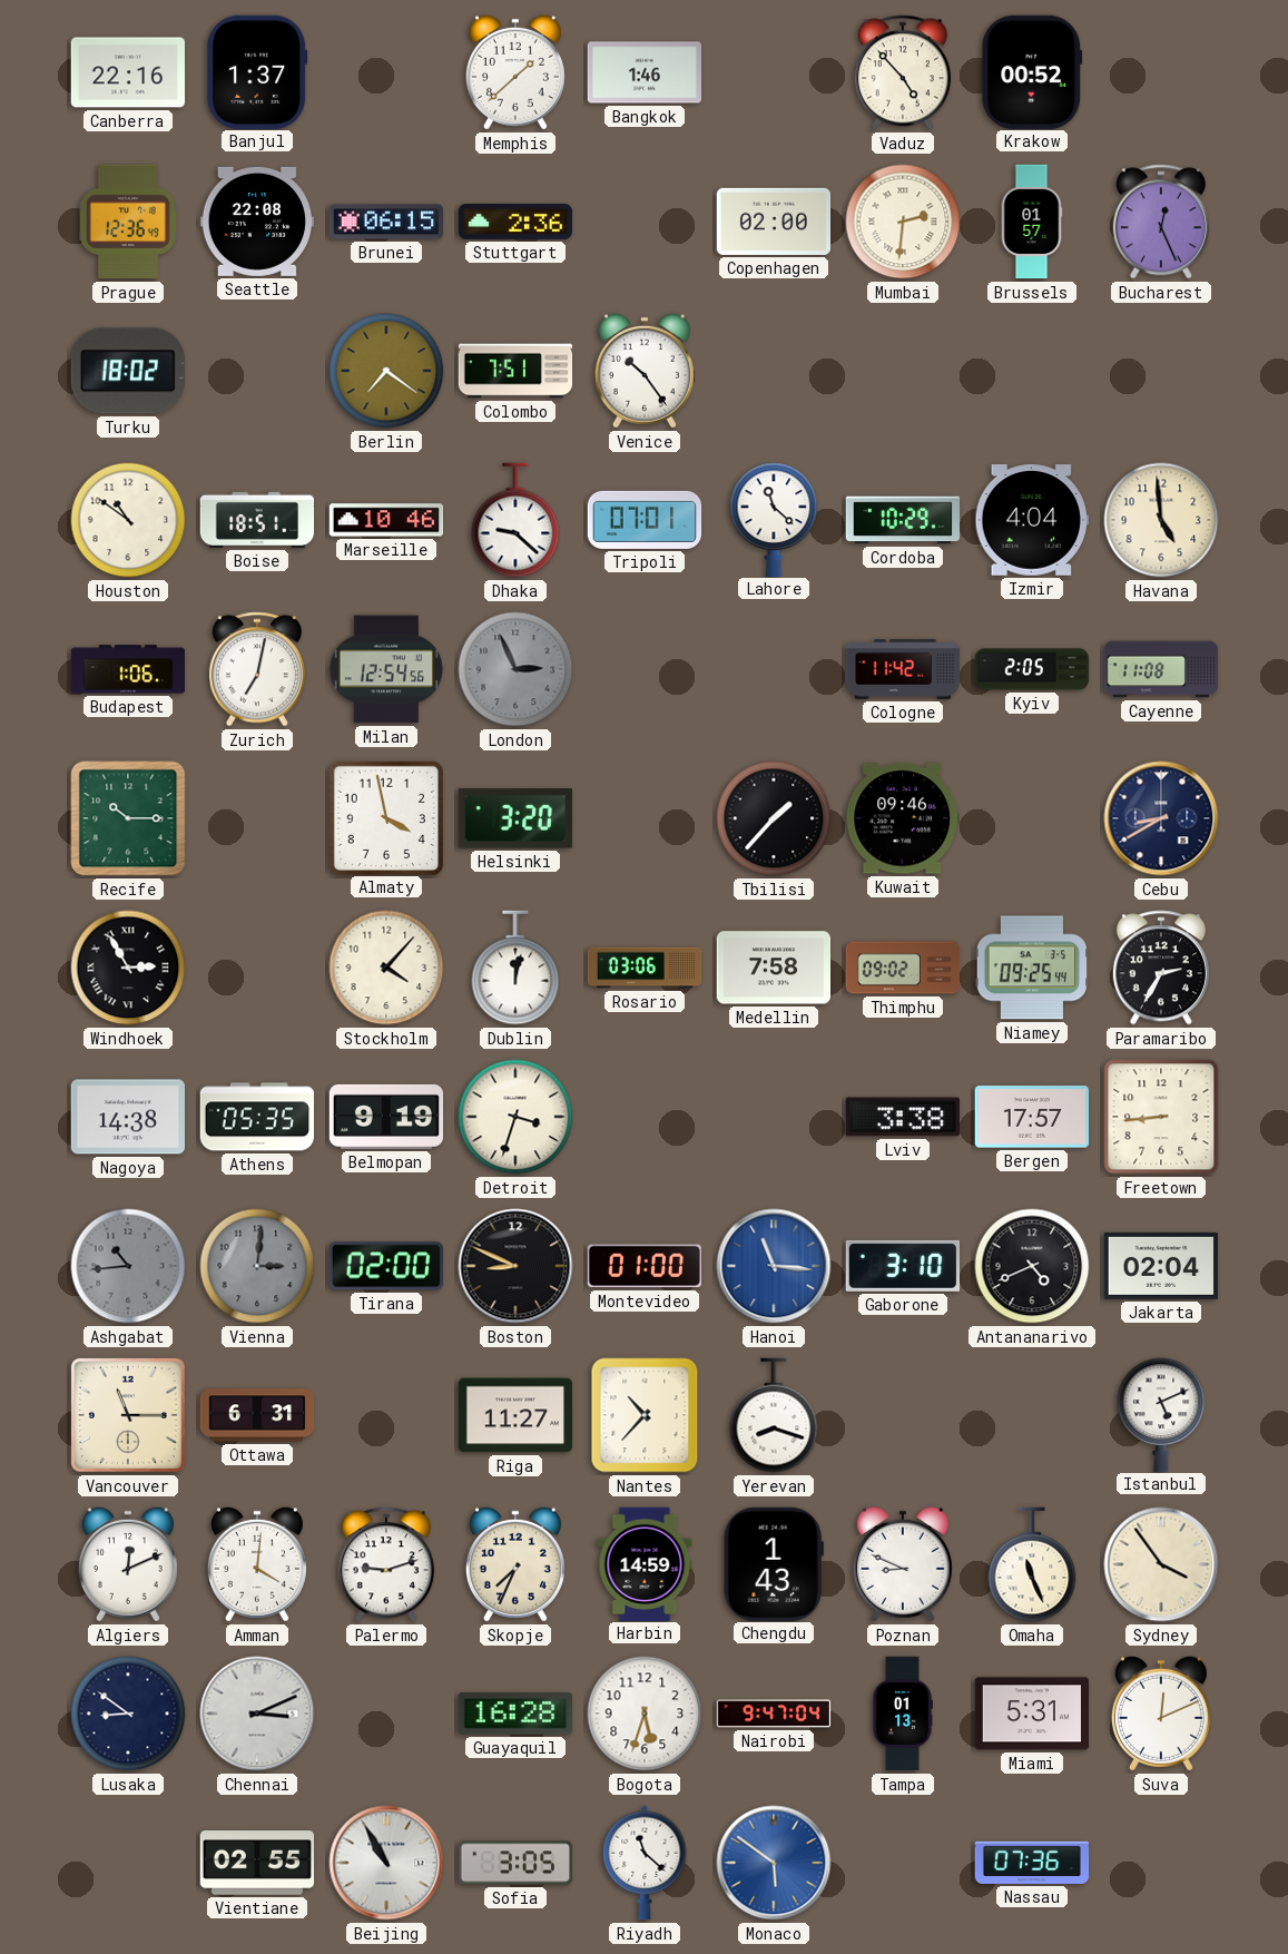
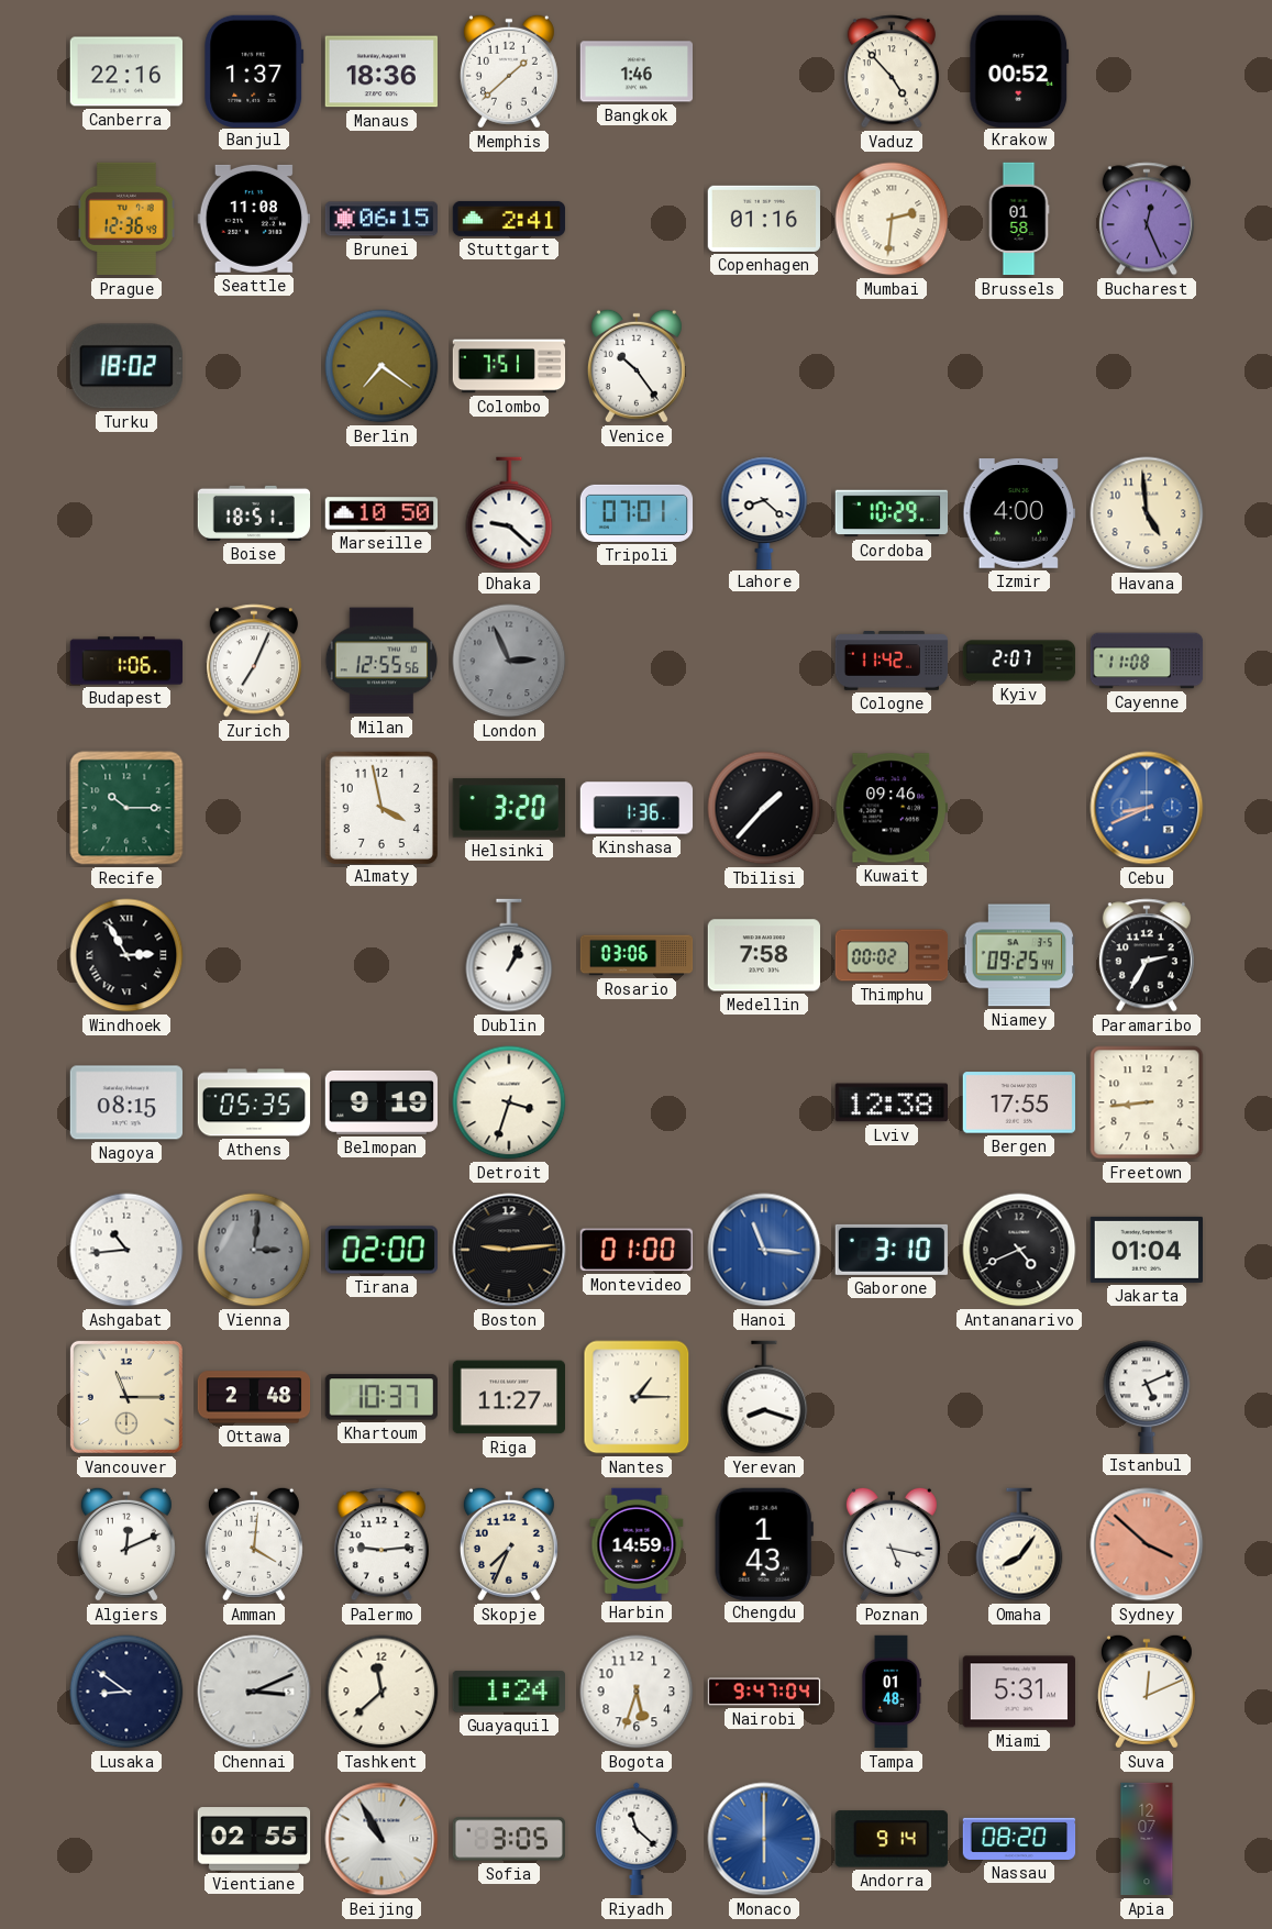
Manaus: none -> 18:36 (380, 71)
Seattle: 22:08 -> 11:08 (253, 219)
Stuttgart: 2:36 -> 2:41 (509, 219)
Copenhagen: 02:00 -> 01:16 (763, 219)
Brussels: 01:57 -> 01:58 (1019, 219)
Houston: 10:51 -> none (128, 520)
Marseille: 10:46 -> 10:50 (381, 513)
Lahore: 11:22 -> 8:22 (764, 512)
Izmir: 4:04 -> 4:00 (1018, 513)
Zurich: 7:02 -> 7:04 (254, 661)
Milan: 12:54 -> 12:55 (381, 661)
Kyiv: 2:05 -> 2:07 (1019, 661)
Kinshasa: none -> 1:36 (637, 808)
Cebu: 8:40 -> 8:41 (1147, 808)
Cebu dial: navy -> blue (1147, 808)
Stockholm: 4:07 -> none (386, 968)
Dublin: 12:02 -> 1:04 (509, 955)
Thimphu: 09:02 -> 00:02 (892, 955)
Nagoya: 14:38 -> 08:15 (125, 1102)
Lviv: 3:38 -> 12:38 (892, 1102)
Bergen: 17:57 -> 17:55 (1018, 1102)
Ashgabat dial: grey -> white (126, 1250)
Boston: 8:49 -> 9:14 (509, 1250)
Jakarta: 02:04 -> 01:04 (1146, 1250)
Ottawa: 6:31 -> 2:48 (254, 1397)
Khartoum: none -> 10:37 (381, 1397)
Nantes: 10:37 -> 1:15 (637, 1397)
Palermo: 9:12 -> 9:14 (381, 1544)
Poznan: 8:49 -> 5:17 (892, 1544)
Omaha: 11:26 -> 8:06 (1019, 1544)
Sydney: 3:54 -> 3:52 (1147, 1544)
Sydney dial: cream -> salmon (1147, 1544)
Tashkent: none -> 11:38 (381, 1692)
Guayaquil: 16:28 -> 1:24 (508, 1692)
Tampa: 01:13 -> 01:48 (891, 1692)
Monaco: 5:51 -> 6:00 (764, 1839)
Andorra: none -> 9:14 (892, 1839)
Nassau: 07:36 -> 08:20 (1019, 1839)
Apia: none -> 12:07 (1147, 1839)
